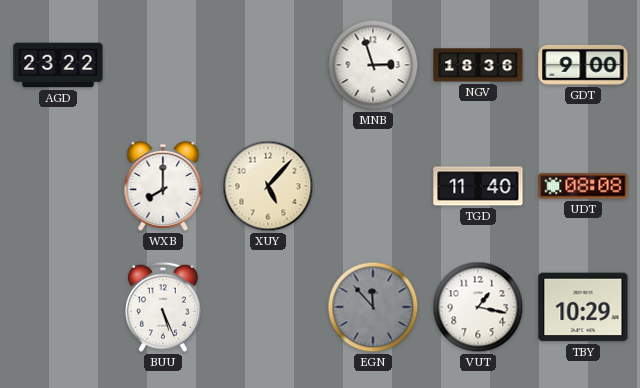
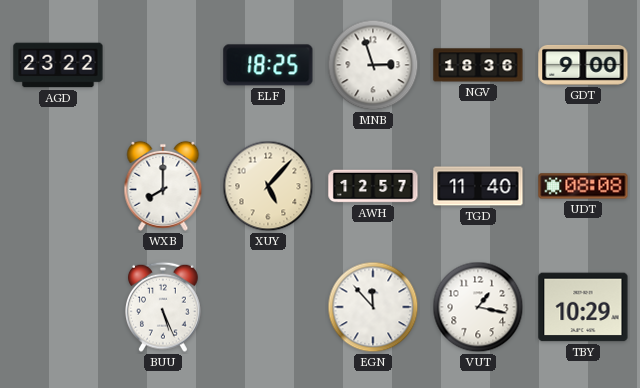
ELF: none -> 18:25 (268, 65)
AWH: none -> 12:57 (373, 186)
EGN dial: grey -> white (373, 307)
